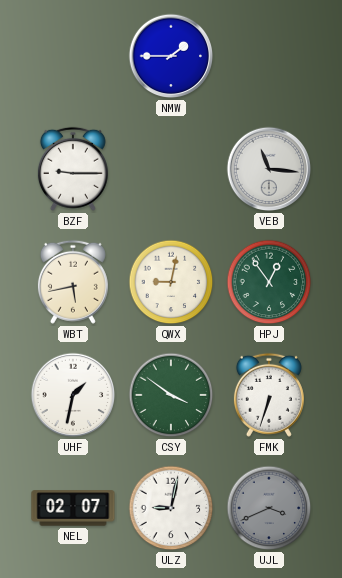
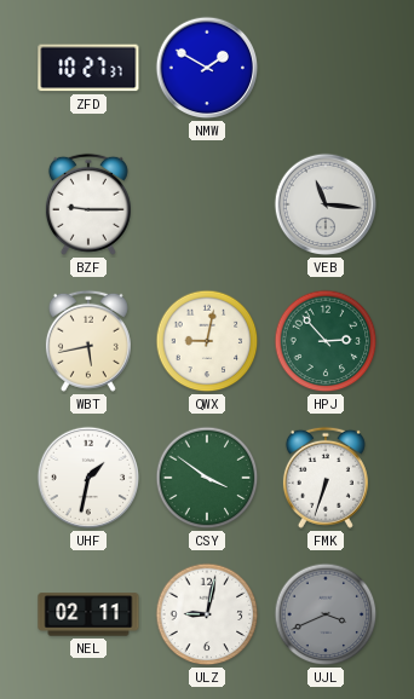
ZFD: none -> 10:27 (88, 68)
NMW: 1:45 -> 1:50 (207, 68)
HPJ: 12:54 -> 2:53 (326, 341)
NEL: 02:07 -> 02:11 (88, 614)
